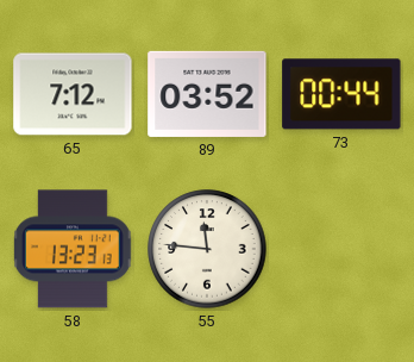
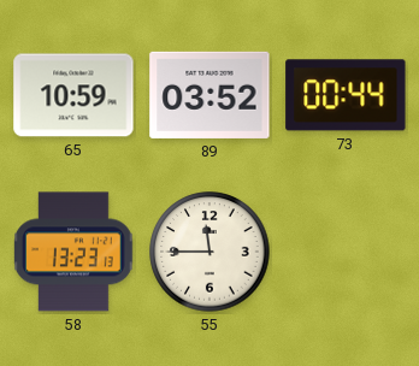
65: 7:12 -> 10:59 (73, 95)
55: 11:46 -> 11:45 (209, 252)
